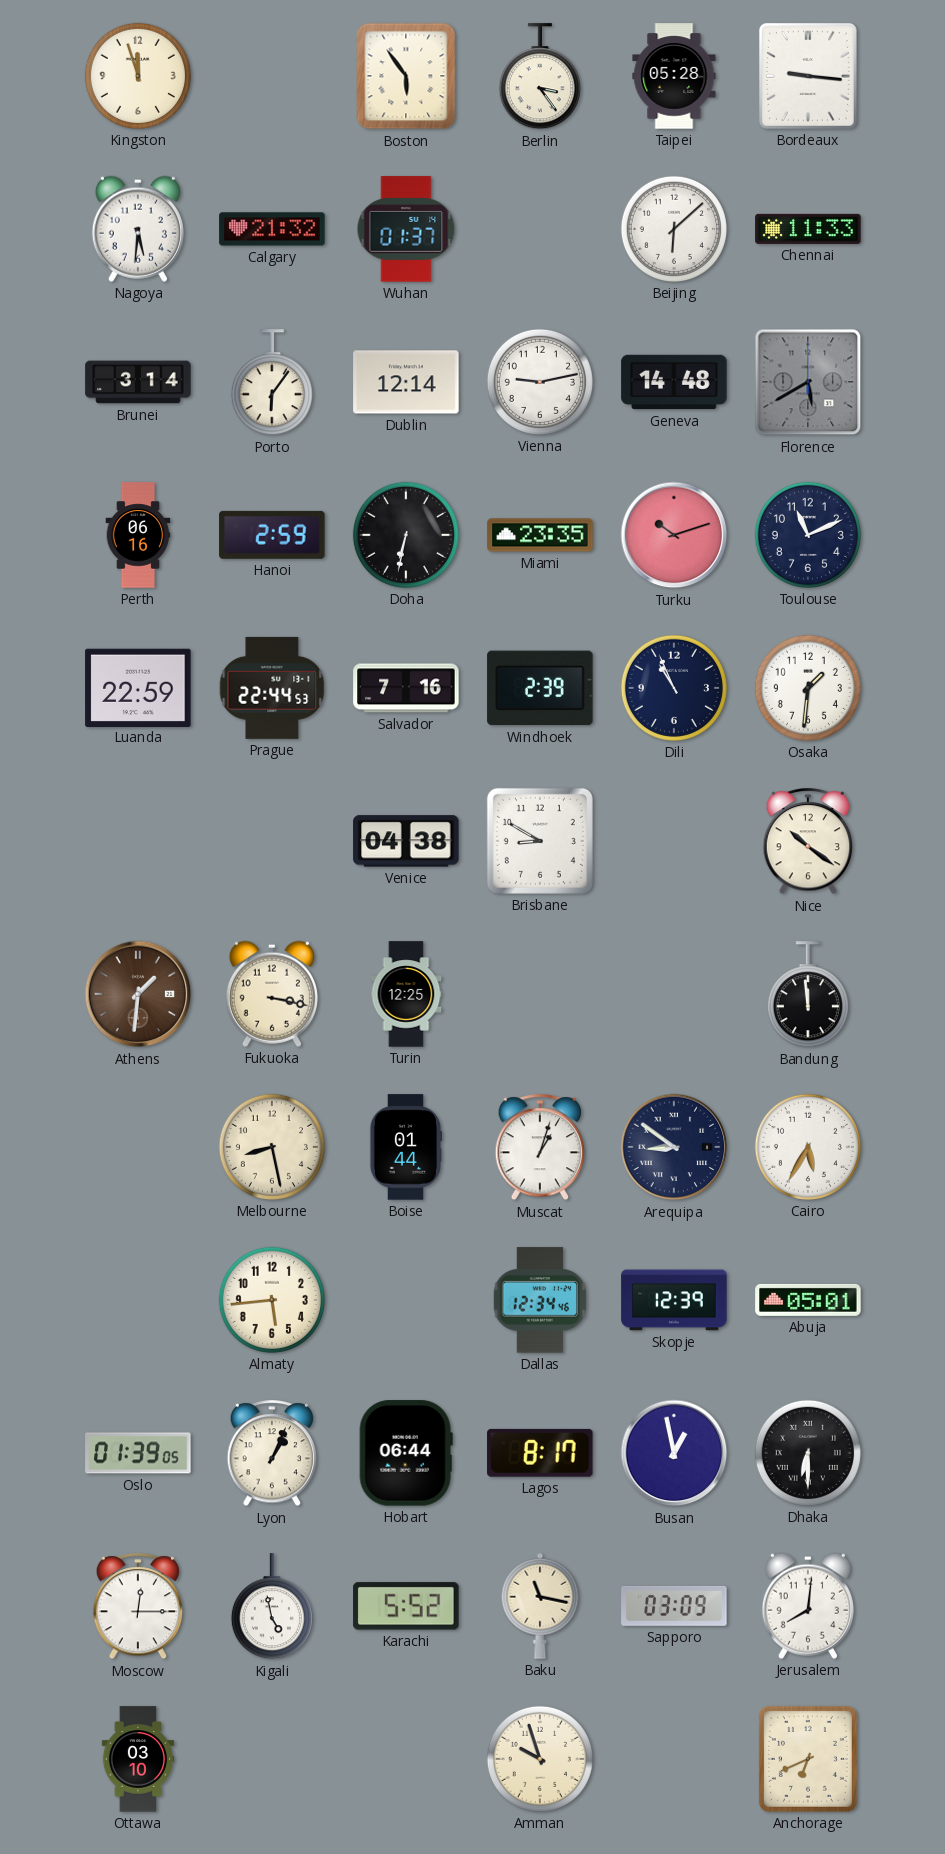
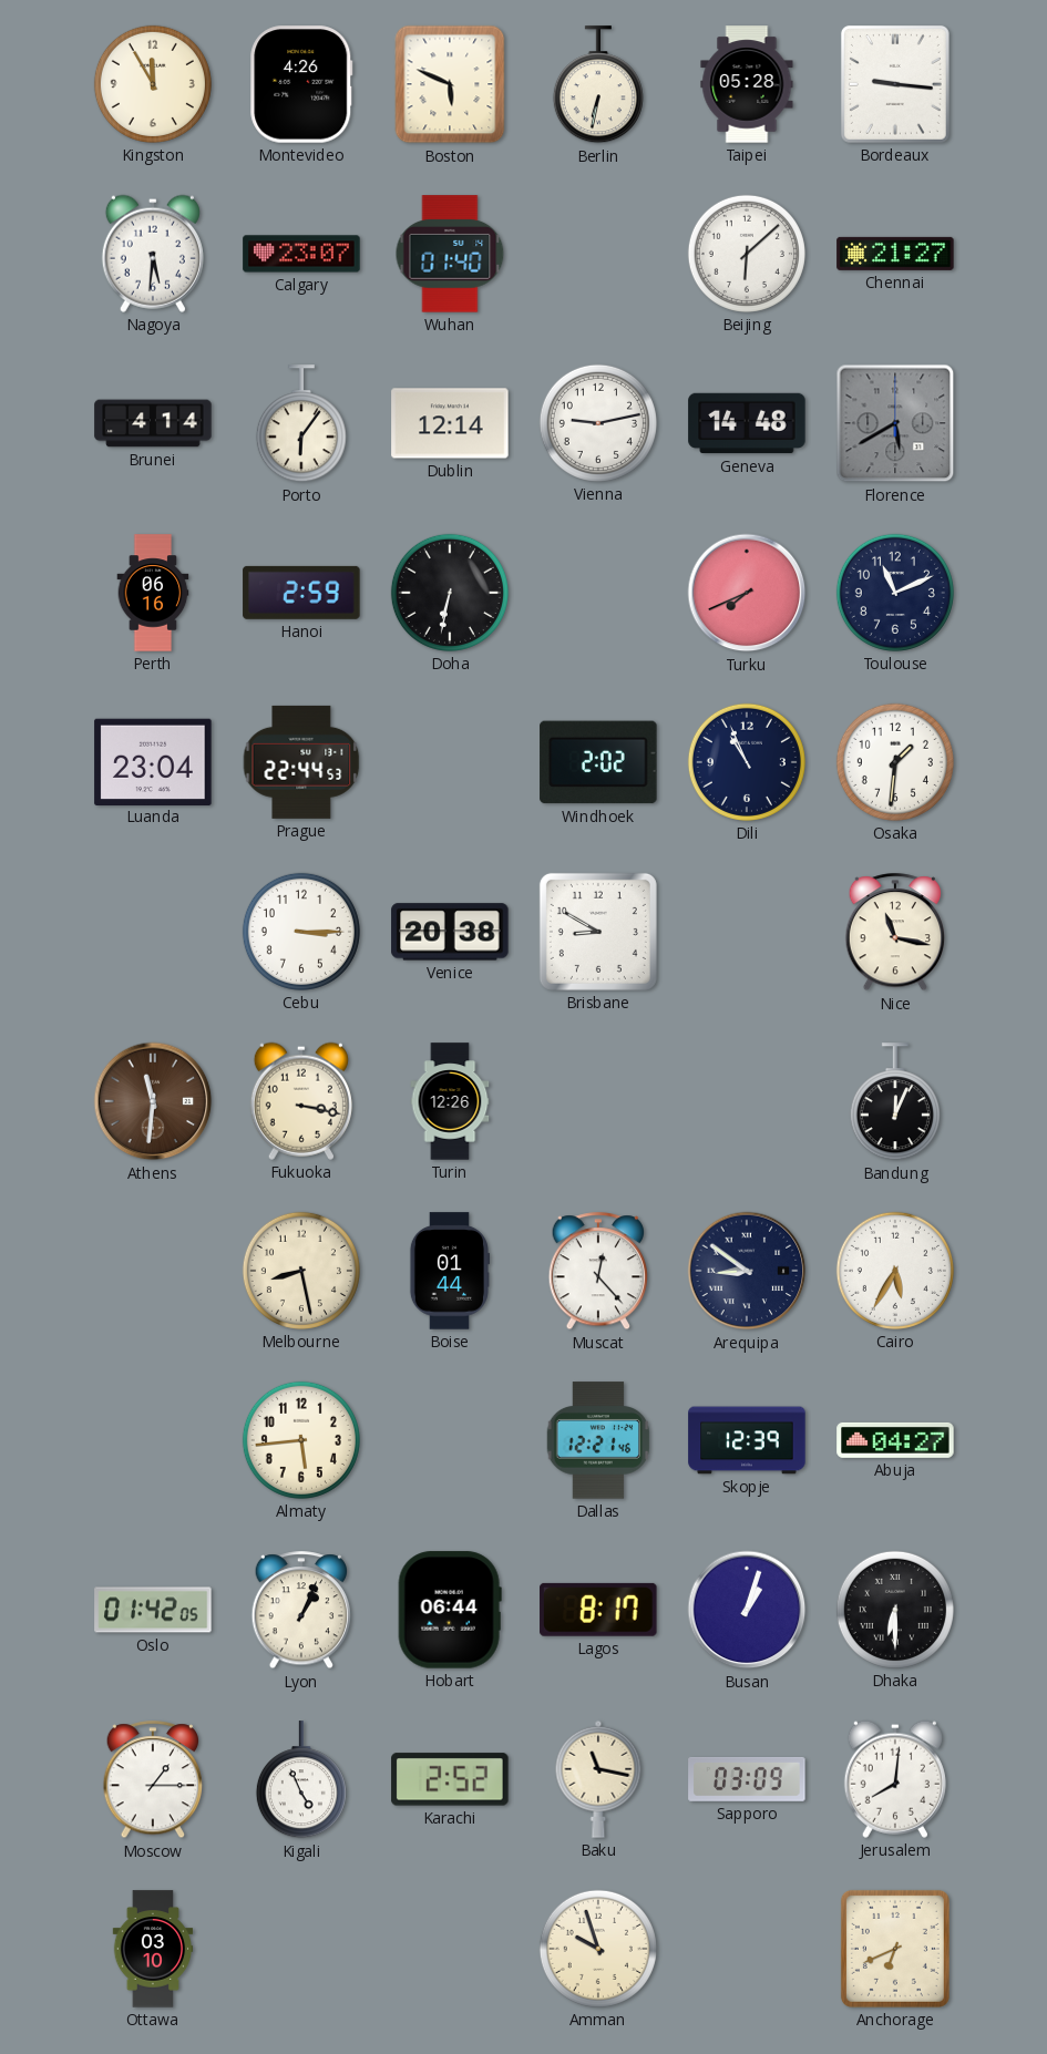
Kingston: 11:57 -> 11:55 (153, 84)
Montevideo: none -> 4:26 (301, 84)
Boston: 5:54 -> 5:49 (450, 84)
Berlin: 3:24 -> 6:32 (598, 85)
Calgary: 21:32 -> 23:07 (301, 254)
Wuhan: 01:37 -> 01:40 (450, 254)
Chennai: 11:33 -> 21:27 (895, 254)
Brunei: 3:14 -> 4:14 (153, 423)
Miami: 23:35 -> none (540, 535)
Turku: 10:12 -> 7:41 (747, 593)
Luanda: 22:59 -> 23:04 (153, 761)
Salvador: 7:16 -> none (406, 688)
Windhoek: 2:39 -> 2:02 (598, 762)
Cebu: none -> 3:15 (301, 932)
Venice: 04:38 -> 20:38 (450, 932)
Nice: 10:21 -> 11:17 (895, 933)
Athens: 1:31 -> 11:31 (153, 1101)
Turin: 12:25 -> 12:26 (450, 1101)
Bandung: 11:59 -> 12:04 (895, 1102)
Muscat: 1:03 -> 12:23 (598, 1272)
Dallas: 12:34 -> 12:21 (598, 1440)
Abuja: 05:01 -> 04:27 (895, 1440)
Oslo: 01:39 -> 01:42 (153, 1610)
Busan: 12:58 -> 1:03 (747, 1610)
Moscow: 12:15 -> 1:15 (153, 1780)
Kigali: 4:58 -> 4:56 (301, 1780)
Karachi: 5:52 -> 2:52 (450, 1779)
